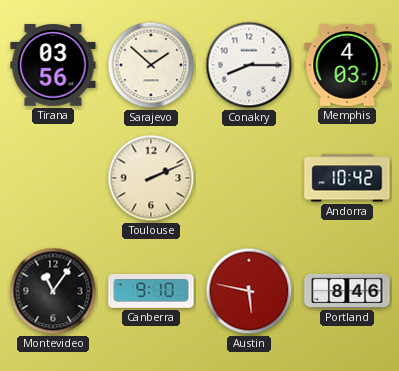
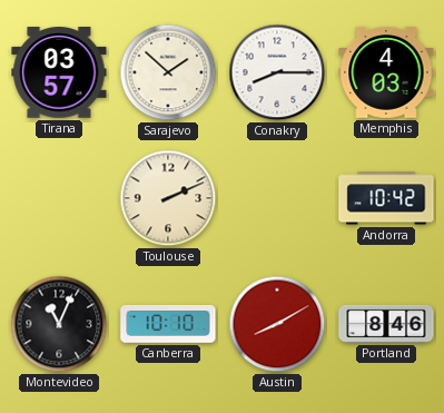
Tirana: 03:56 -> 03:57 (59, 72)
Montevideo: 11:06 -> 11:04 (59, 324)
Canberra: 9:10 -> 10:10 (168, 325)
Austin: 5:47 -> 8:10 (277, 324)
